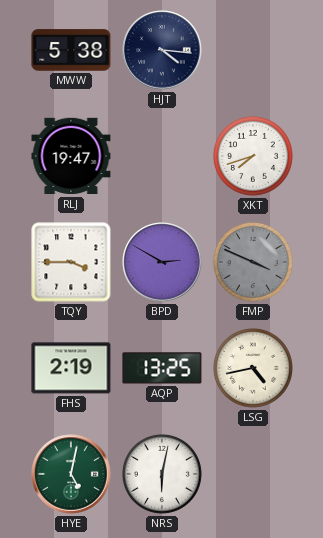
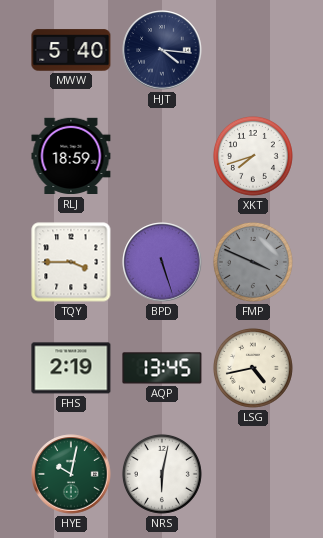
MWW: 5:38 -> 5:40 (71, 50)
RLJ: 19:47 -> 18:59 (71, 156)
BPD: 2:50 -> 5:27 (162, 262)
AQP: 13:25 -> 13:45 (162, 368)
HYE: 5:02 -> 10:02 (71, 474)
